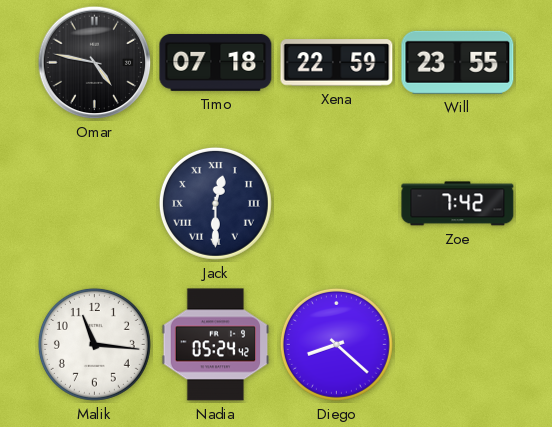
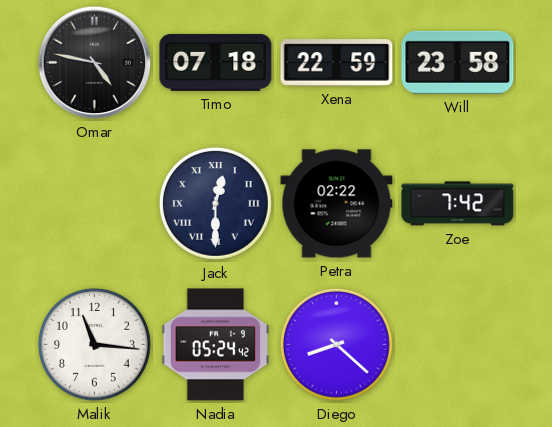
Will: 23:55 -> 23:58 (458, 62)
Petra: none -> 02:22 (337, 204)
